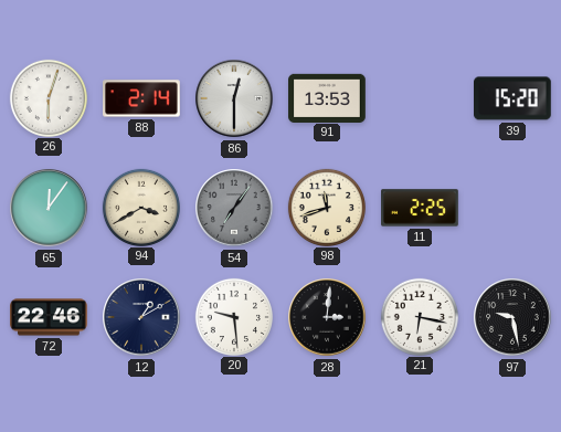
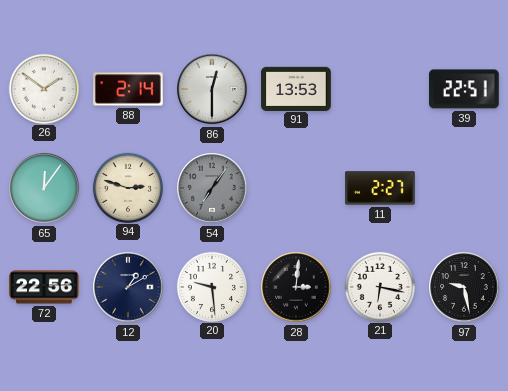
26: 6:03 -> 1:51 (44, 88)
39: 15:20 -> 22:51 (465, 89)
94: 3:40 -> 2:48 (128, 187)
98: 11:42 -> none (327, 207)
11: 2:25 -> 2:27 (380, 188)
72: 22:46 -> 22:56 (44, 287)
